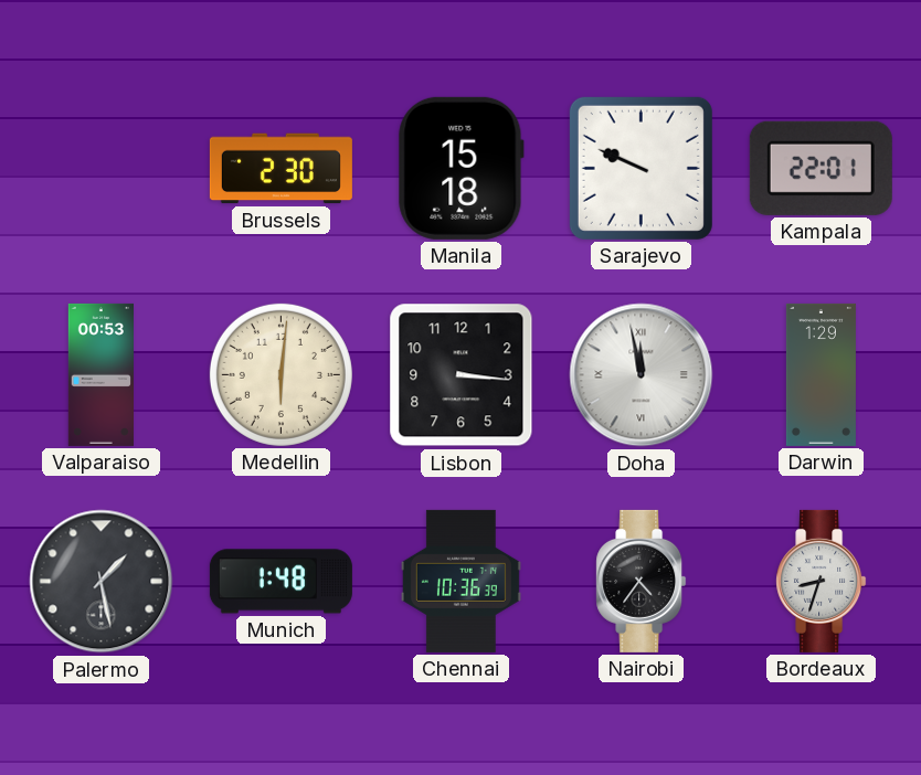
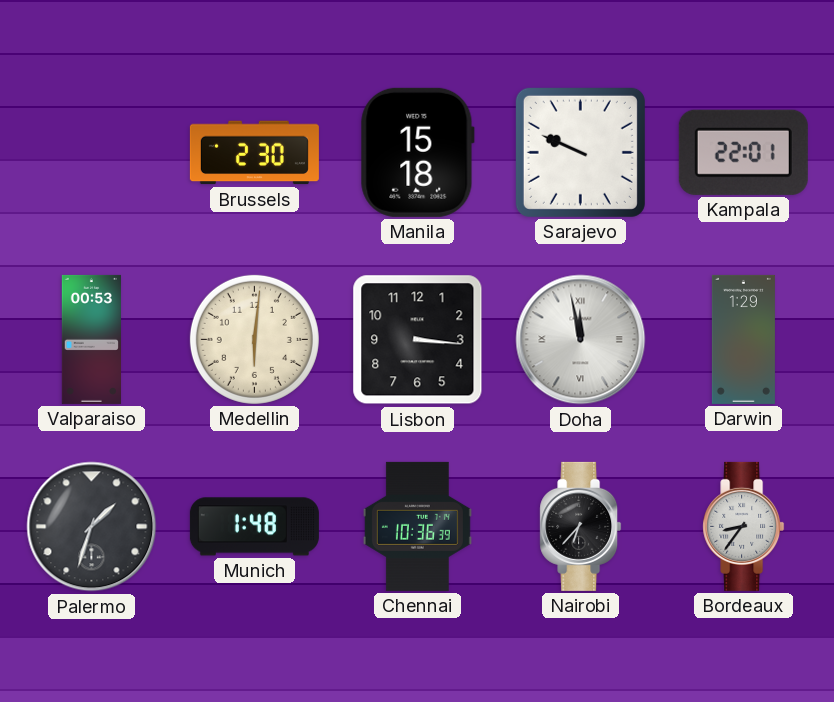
Palermo: 1:28 -> 1:33 (92, 527)
Nairobi: 4:36 -> 6:37 (581, 526)
Bordeaux: 8:33 -> 8:36 (744, 526)
